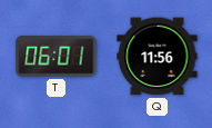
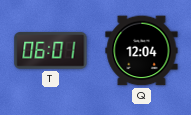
Q: 11:56 -> 12:04 (142, 51)
